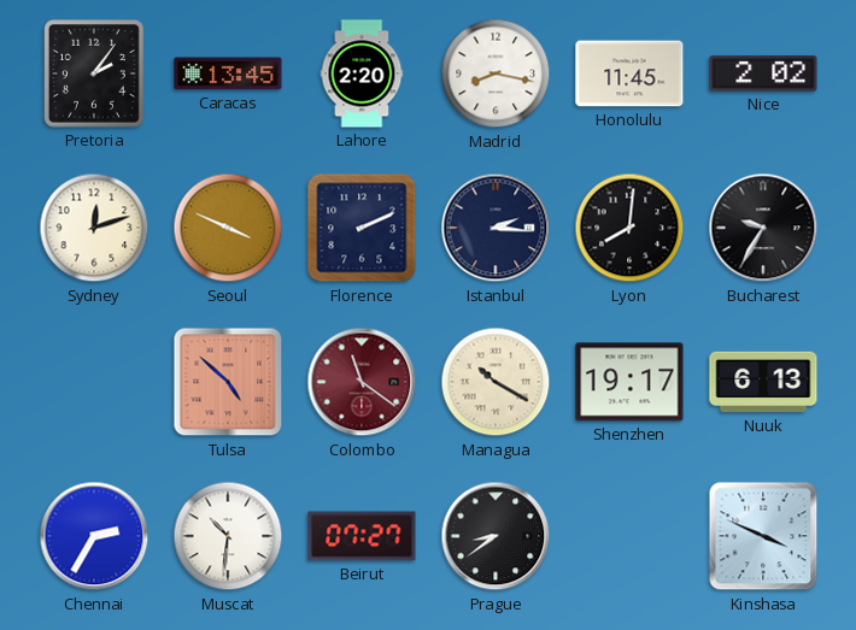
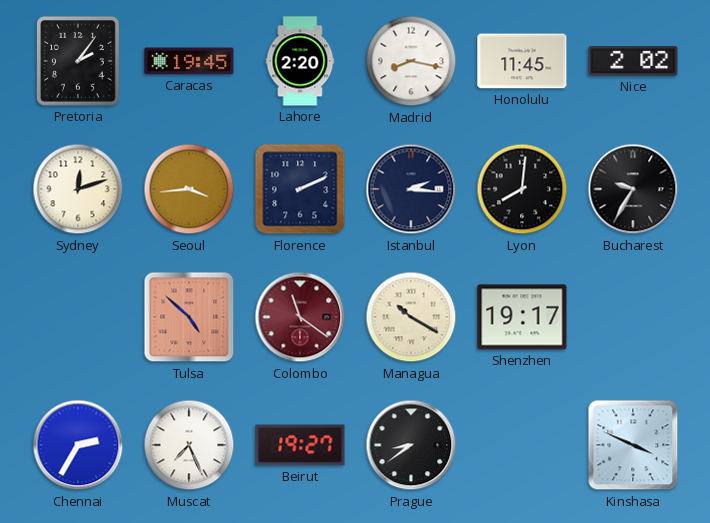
Caracas: 13:45 -> 19:45 (189, 61)
Seoul: 3:49 -> 3:44 (189, 189)
Nuuk: 6:13 -> none (763, 382)
Muscat: 10:31 -> 7:26 (189, 445)
Beirut: 07:27 -> 19:27 (300, 445)
